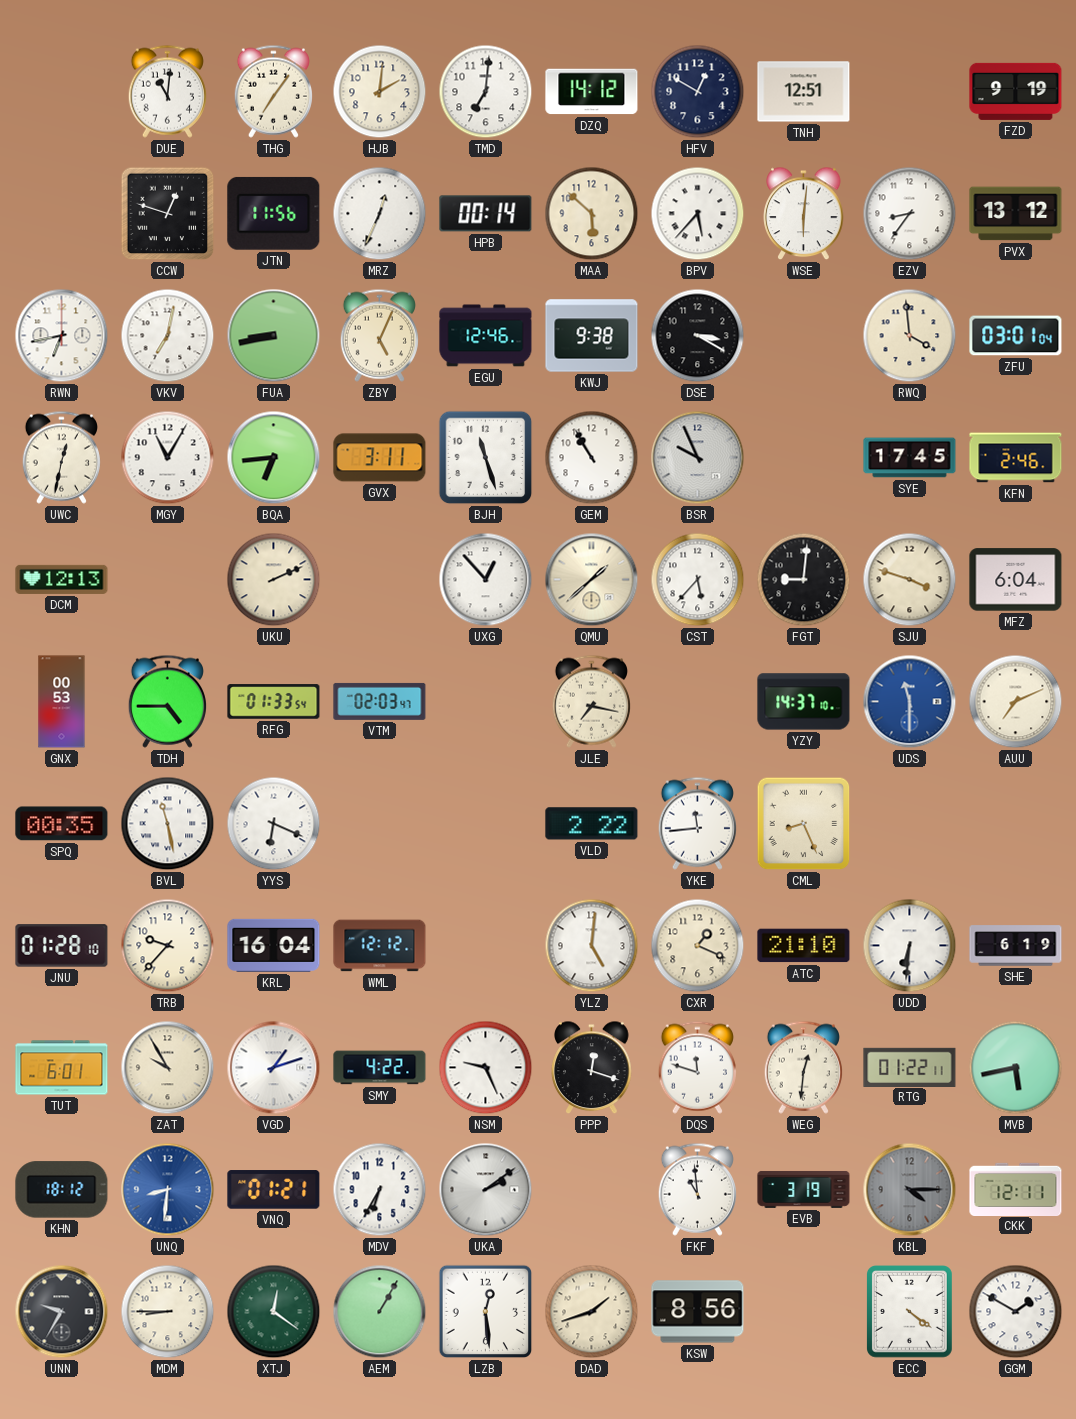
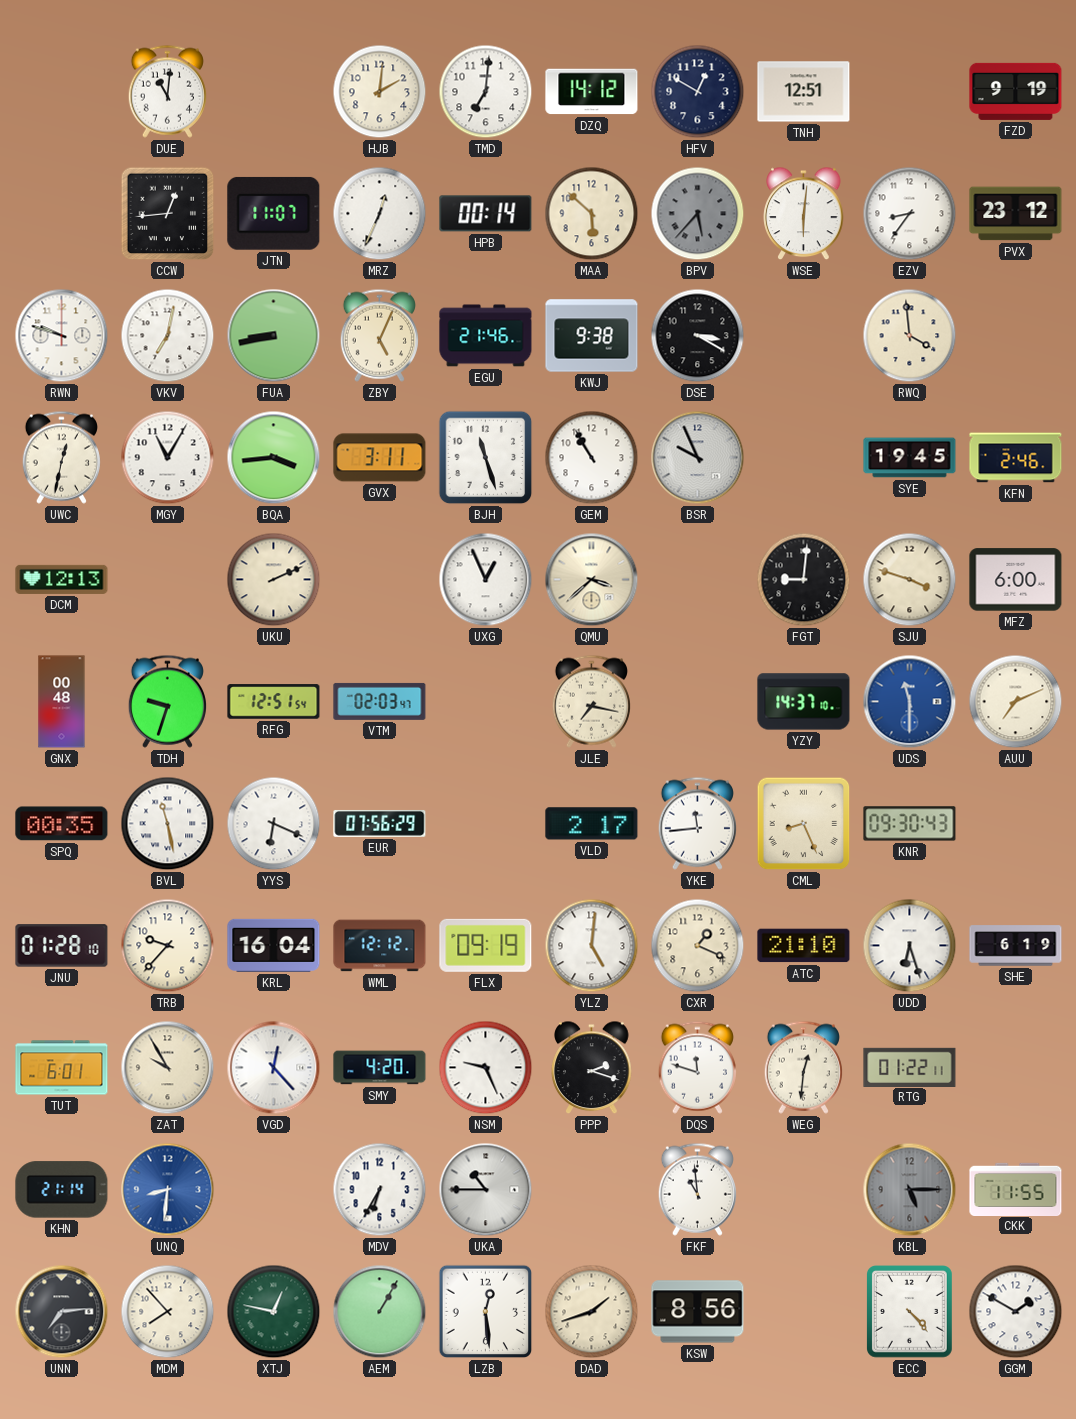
THG: 7:06 -> none (273, 91)
CCW: 12:48 -> 12:44 (168, 214)
JTN: 11:56 -> 11:07 (274, 213)
BPV dial: white -> grey (698, 214)
PVX: 13:12 -> 23:12 (1016, 214)
RWN: 6:43 -> 9:48 (62, 336)
EGU: 12:46 -> 21:46 (486, 336)
ZFU: 03:01 -> none (1016, 336)
BQA: 6:44 -> 3:44 (274, 458)
SYE: 17:45 -> 19:45 (910, 458)
UXG: 12:53 -> 12:56 (486, 580)
QMU: 1:38 -> 3:38 (592, 580)
CST: 5:37 -> none (698, 580)
MFZ: 6:04 -> 6:00 (1016, 580)
GNX: 00:53 -> 00:48 (62, 702)
TDH: 4:45 -> 9:33 (167, 701)
RFG: 01:33 -> 12:51 (274, 702)
EUR: none -> 07:56 (380, 823)
VLD: 2:22 -> 2:17 (592, 824)
KNR: none -> 09:30 (910, 824)
FLX: none -> 09:19 (486, 945)
UDD: 6:31 -> 6:27 (910, 946)
VGD: 1:12 -> 12:23 (274, 1068)
SMY: 4:22 -> 4:20 (380, 1068)
PPP: 12:18 -> 2:18 (592, 1068)
MVB: 5:43 -> none (1016, 1068)
KHN: 18:12 -> 21:14 (62, 1190)
VNQ: 01:21 -> none (274, 1190)
UKA: 2:09 -> 10:45 (486, 1190)
EVB: 3:19 -> none (804, 1189)
KBL: 4:15 -> 5:15 (910, 1190)
CKK: 12:11 -> 11:55 (1016, 1189)
UNN: 9:35 -> 7:14 (62, 1312)
MDM: 8:45 -> 7:53 (168, 1312)
XTJ: 12:21 -> 12:47 (274, 1312)
ECC: 4:21 -> 4:23 (910, 1312)
